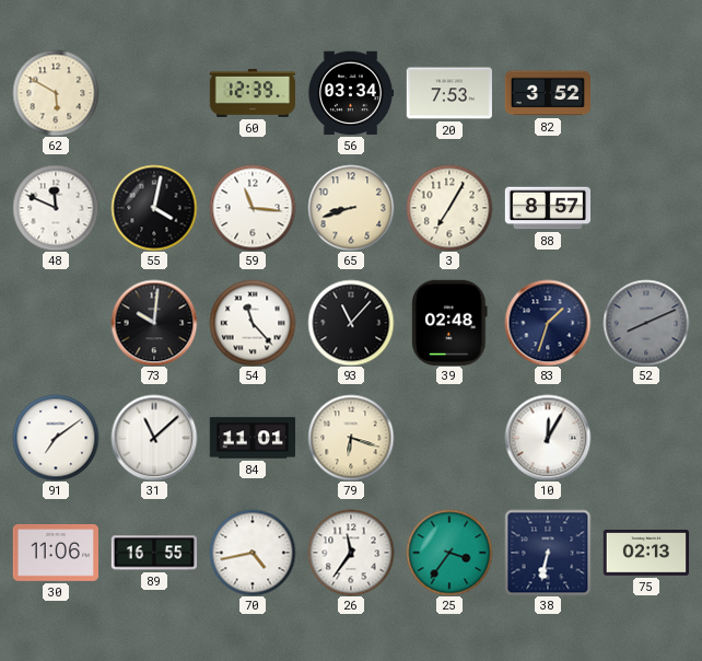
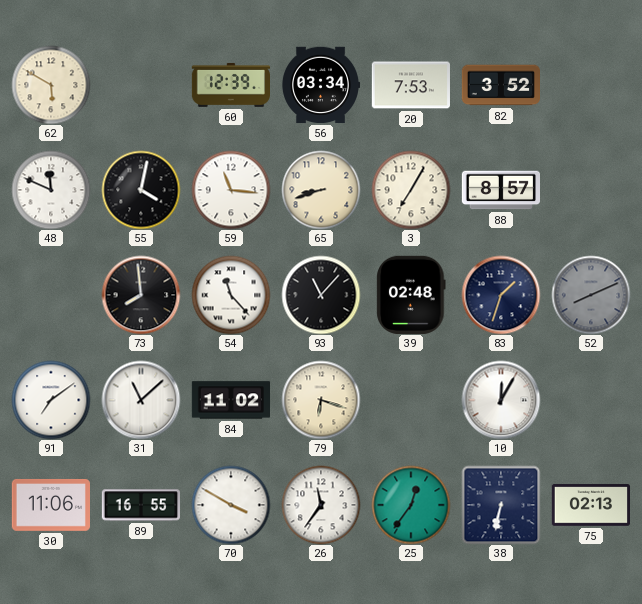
73: 10:01 -> 7:59 (141, 295)
84: 11:01 -> 11:02 (230, 400)
70: 4:43 -> 3:50 (231, 505)
25: 3:36 -> 12:36 (411, 505)
